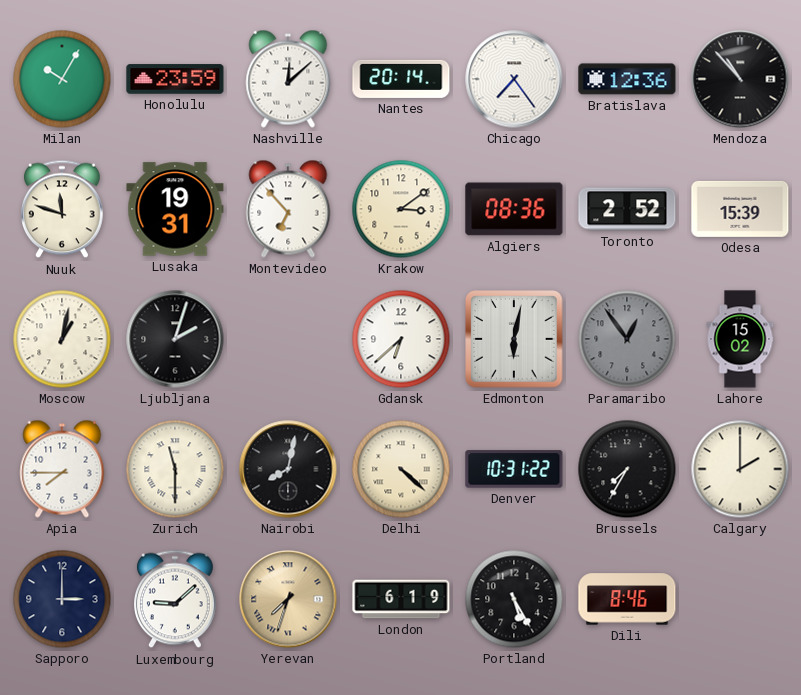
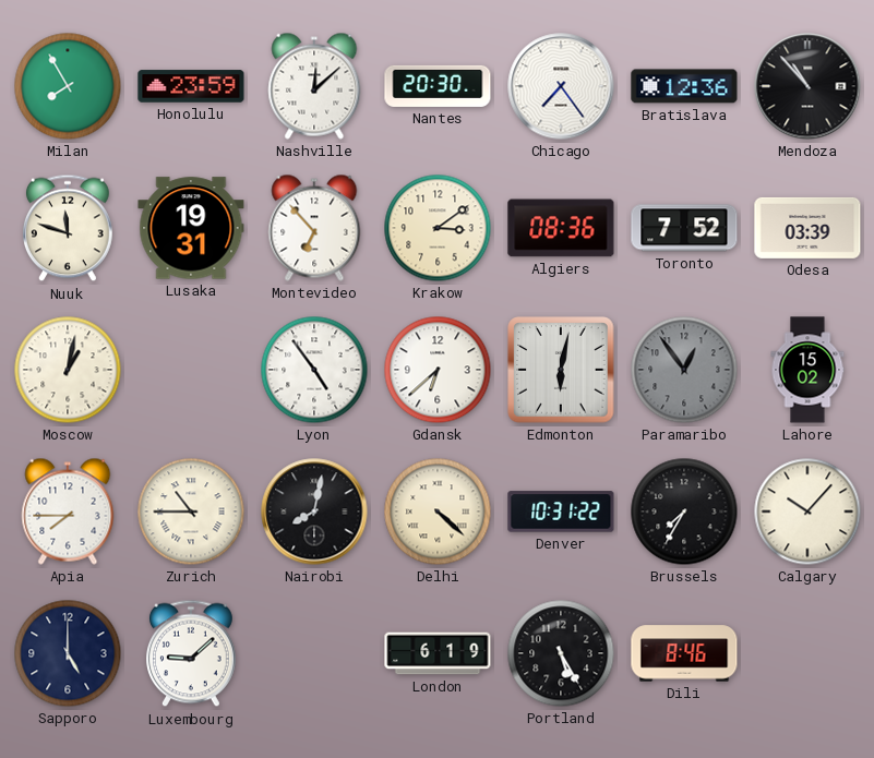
Milan: 10:05 -> 7:55 (68, 86)
Nantes: 20:14 -> 20:30 (438, 86)
Toronto: 2:52 -> 7:52 (684, 228)
Odesa: 15:39 -> 03:39 (807, 228)
Ljubljana: 2:03 -> none (175, 339)
Lyon: none -> 4:54 (314, 370)
Zurich: 11:30 -> 10:45 (191, 512)
Calgary: 2:00 -> 10:07 (807, 512)
Sapporo: 3:00 -> 5:00 (68, 653)
Yerevan: 7:33 -> none (288, 599)
